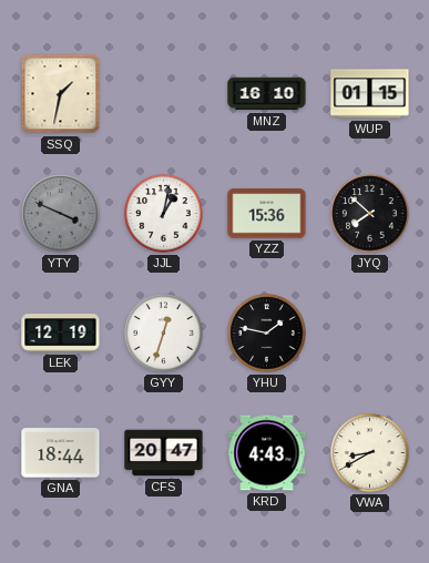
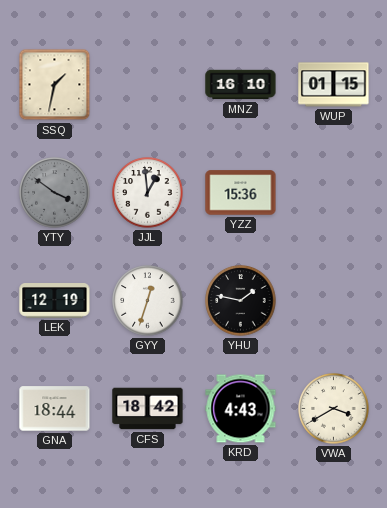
YTY: 3:49 -> 3:51 (55, 193)
JJL: 1:02 -> 12:59 (148, 193)
JYQ: 7:52 -> none (370, 214)
CFS: 20:47 -> 18:42 (148, 409)
VWA: 8:40 -> 3:40 (334, 409)
